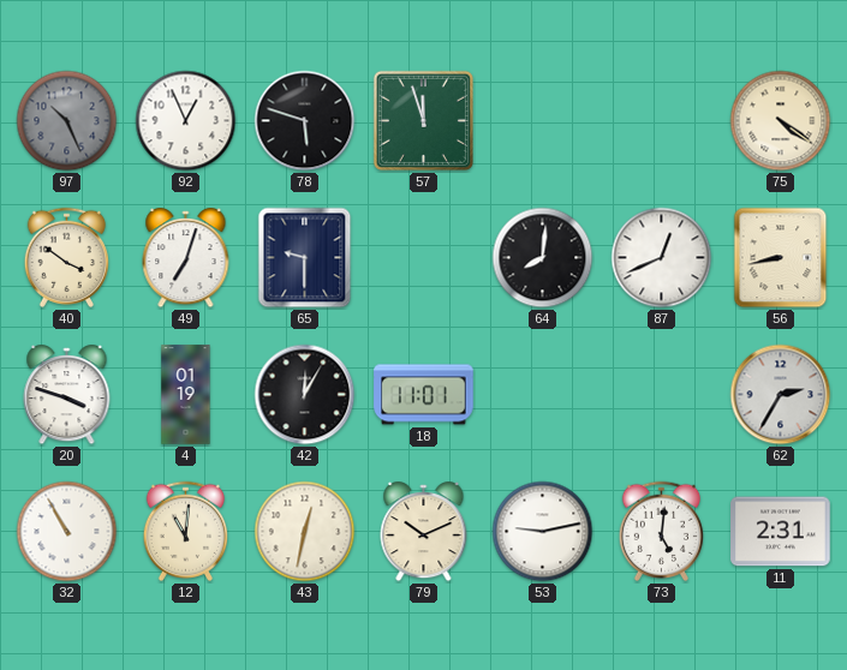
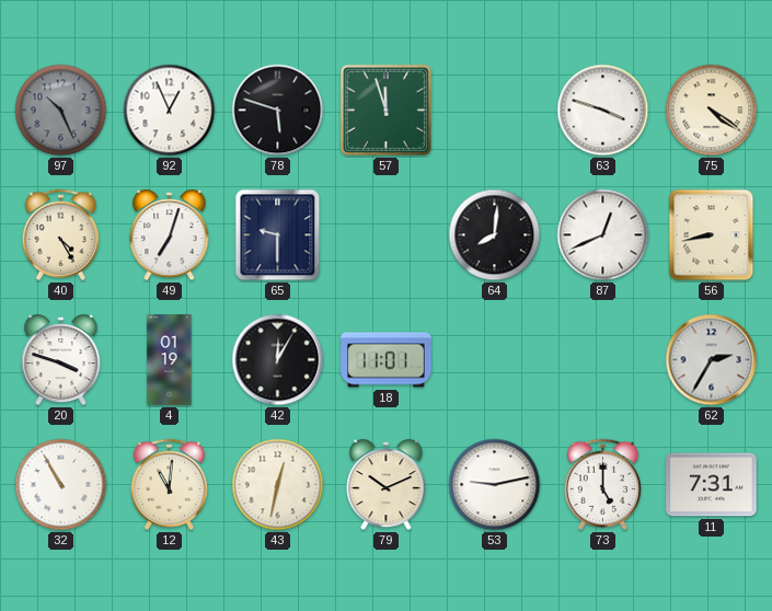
63: none -> 3:48 (603, 111)
40: 3:51 -> 4:25 (60, 234)
73: 5:01 -> 5:00 (602, 484)
11: 2:31 -> 7:31 (712, 485)
